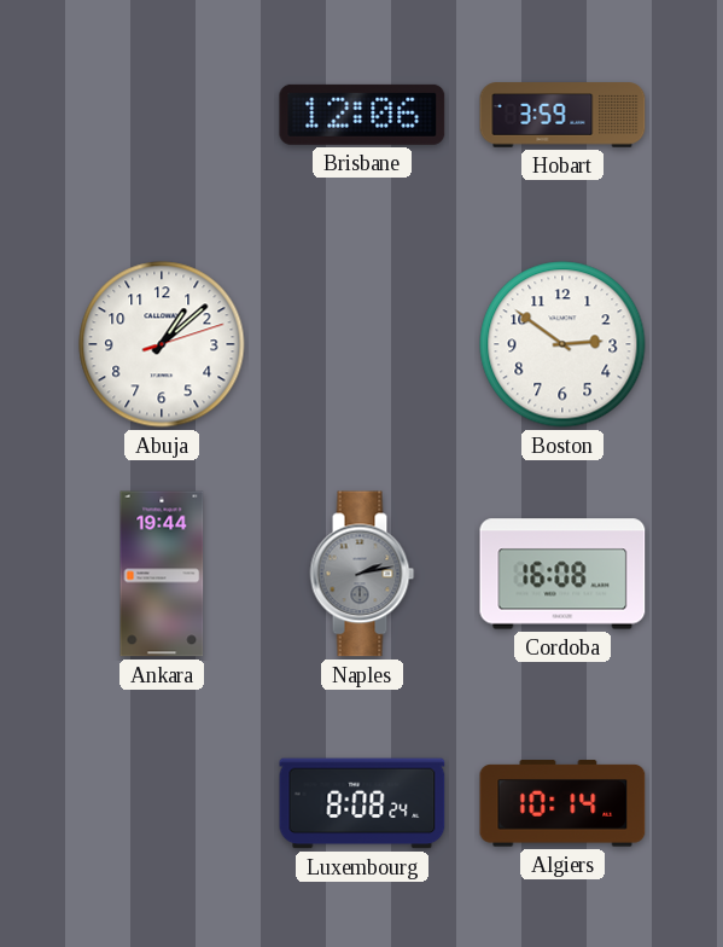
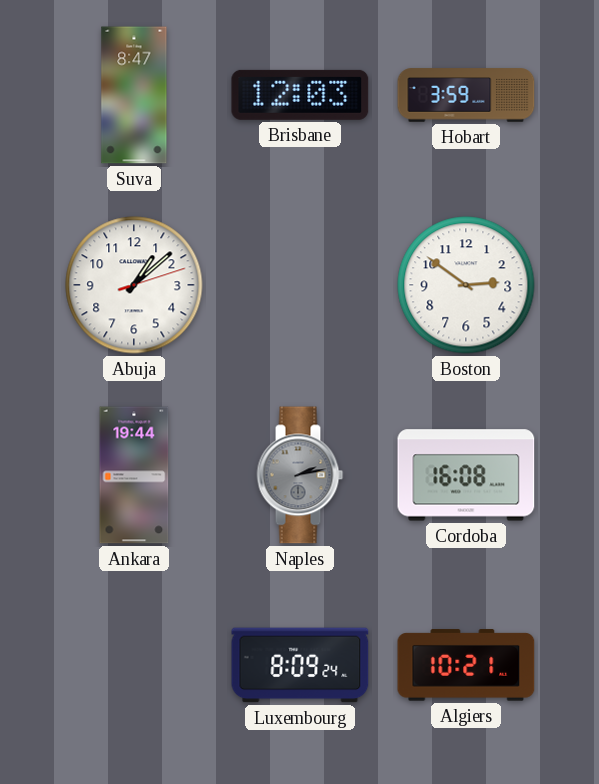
Suva: none -> 8:47 (134, 95)
Brisbane: 12:06 -> 12:03 (300, 95)
Luxembourg: 8:08 -> 8:09 (300, 665)
Algiers: 10:14 -> 10:21 (466, 665)
